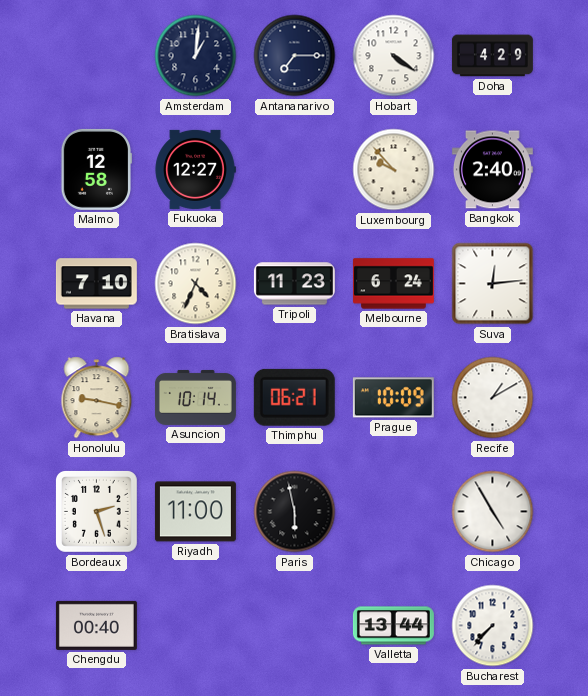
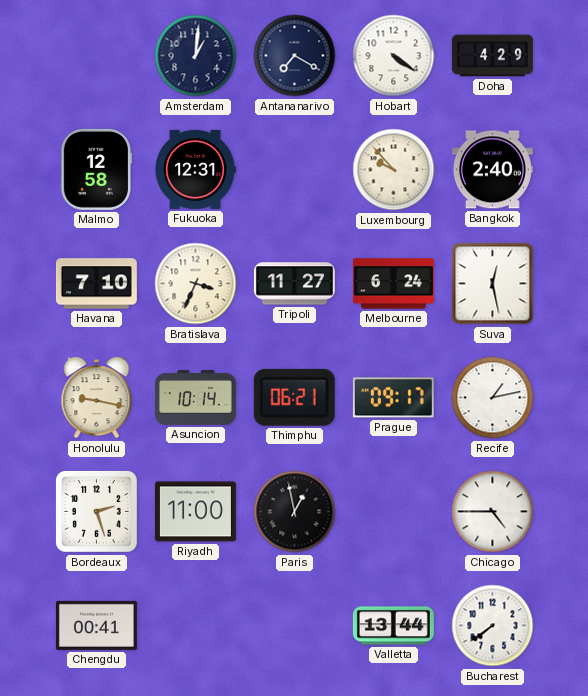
Antananarivo: 7:15 -> 7:20 (295, 56)
Fukuoka: 12:27 -> 12:31 (195, 169)
Bratislava: 4:34 -> 3:34 (196, 284)
Tripoli: 11:23 -> 11:27 (294, 284)
Suva: 12:14 -> 12:28 (493, 284)
Prague: 10:09 -> 09:17 (393, 398)
Recife: 1:10 -> 1:13 (493, 398)
Paris: 5:58 -> 12:58 (295, 512)
Chicago: 4:55 -> 4:45 (493, 512)
Chengdu: 00:40 -> 00:41 (96, 625)
Bucharest: 7:37 -> 7:39 (493, 626)
